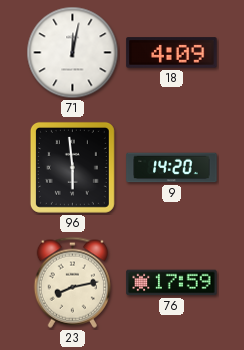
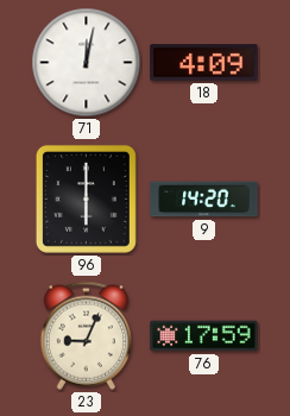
96: 5:59 -> 6:00 (86, 198)
23: 8:13 -> 9:04 (86, 335)
